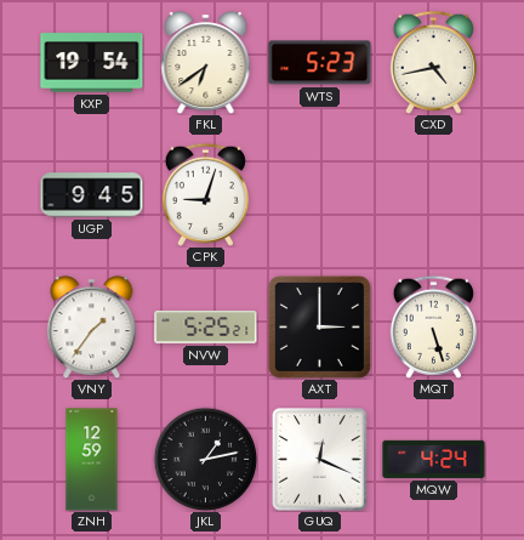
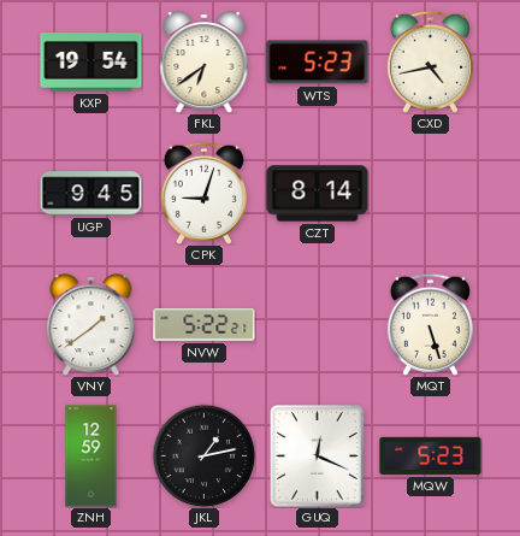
CZT: none -> 8:14 (318, 194)
VNY: 1:36 -> 1:39 (91, 325)
NVW: 5:25 -> 5:22 (205, 325)
AXT: 3:00 -> none (319, 326)
MQW: 4:24 -> 5:23 (431, 455)
